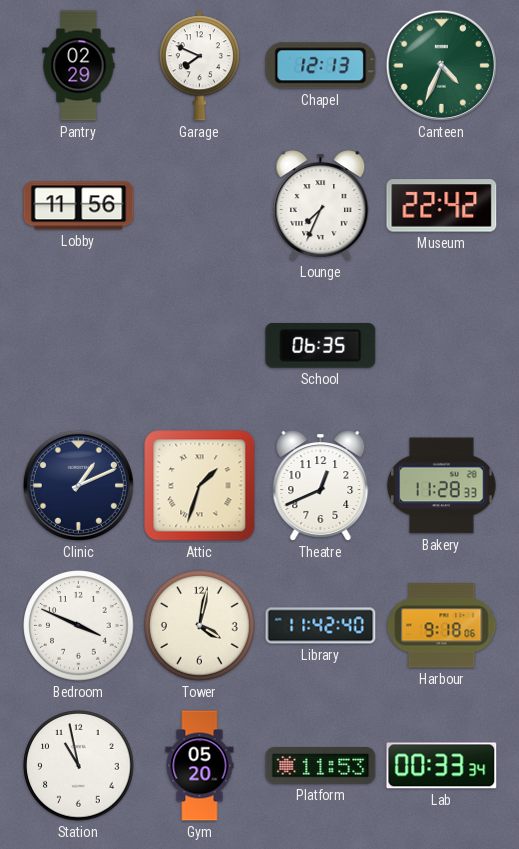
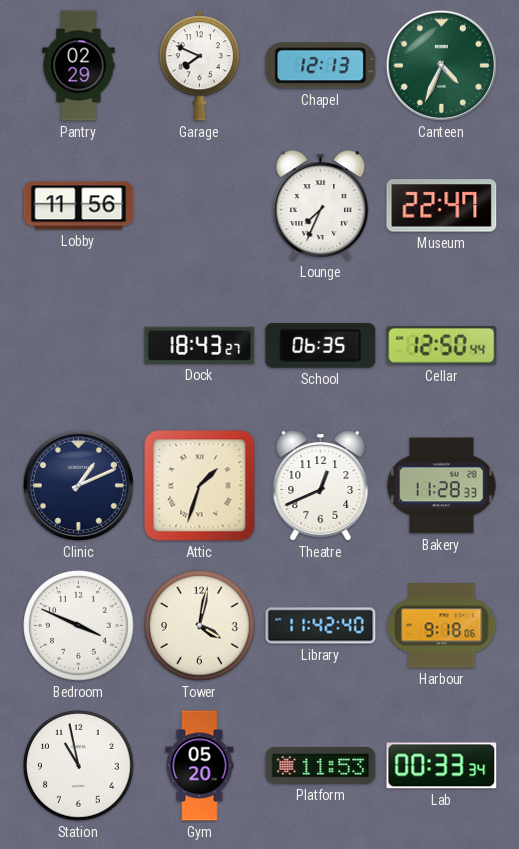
Museum: 22:42 -> 22:47 (442, 206)
Dock: none -> 18:43 (200, 345)
Cellar: none -> 12:50 (442, 346)
